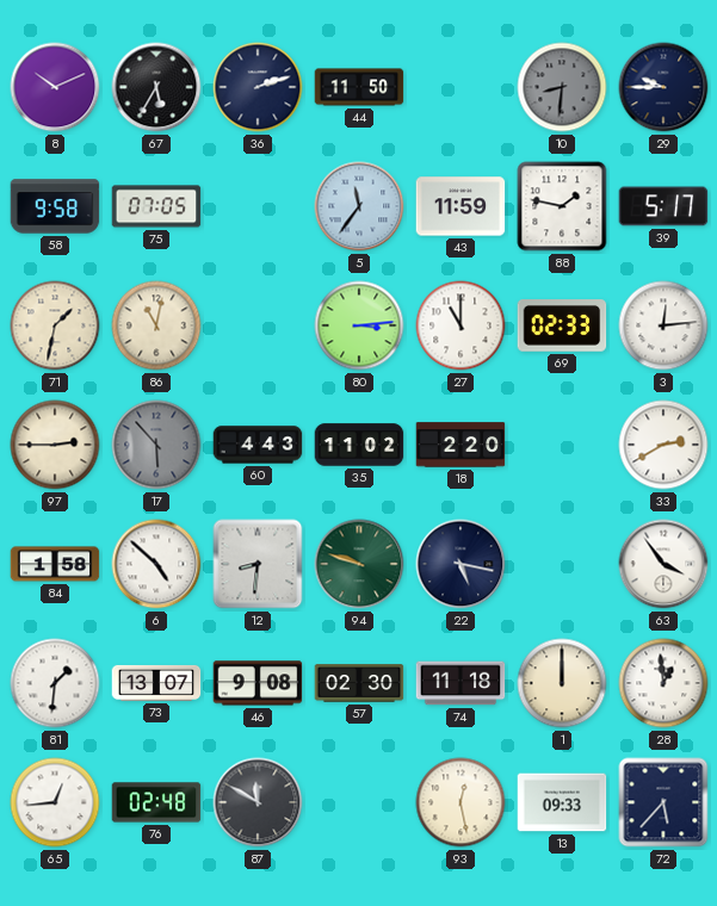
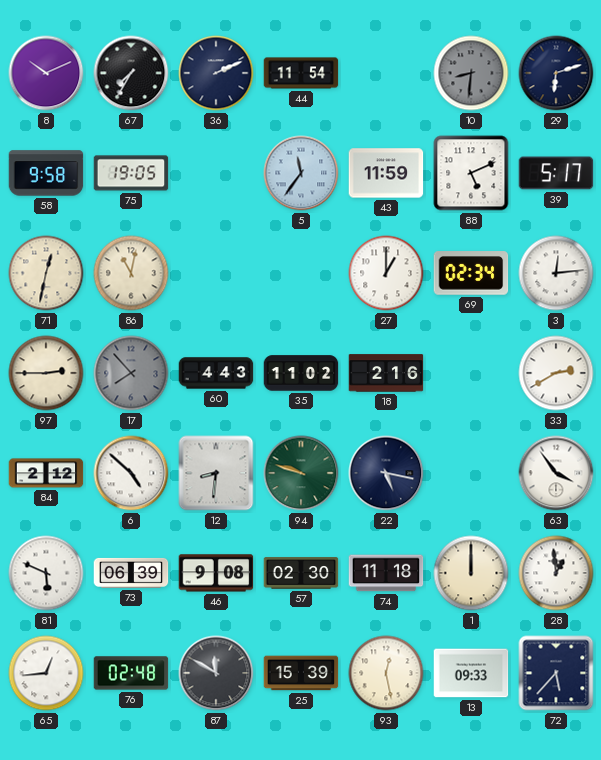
67: 5:35 -> 7:35 (131, 73)
36: 2:12 -> 2:11 (216, 73)
44: 11:50 -> 11:54 (301, 73)
29: 9:45 -> 6:12 (556, 73)
75: 07:05 -> 19:05 (131, 173)
88: 1:47 -> 5:11 (471, 173)
71: 1:32 -> 12:32 (46, 273)
80: 3:14 -> none (359, 325)
27: 11:00 -> 1:00 (386, 273)
69: 02:33 -> 02:34 (471, 273)
17: 5:53 -> 7:53 (131, 373)
18: 2:20 -> 2:16 (386, 373)
84: 1:58 -> 2:12 (46, 473)
81: 1:31 -> 5:49 (46, 573)
73: 13:07 -> 06:39 (131, 573)
25: none -> 15:39 (301, 673)
